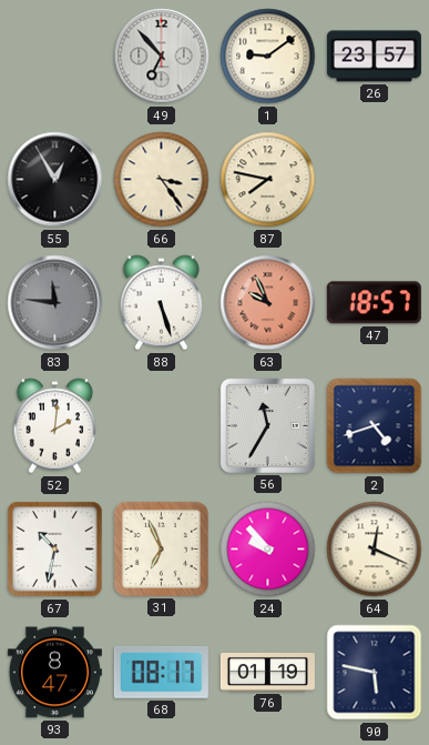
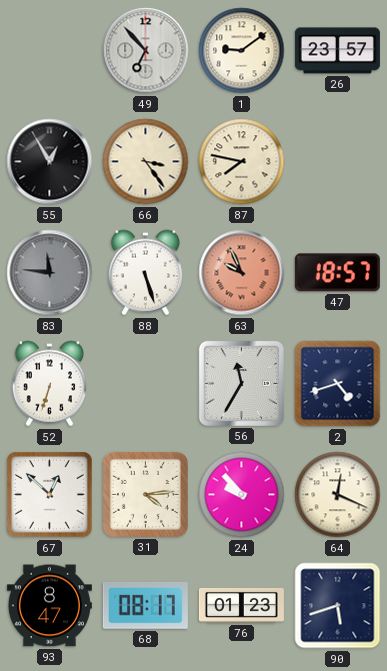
52: 2:01 -> 6:33 (49, 384)
67: 10:32 -> 12:52 (50, 495)
31: 6:56 -> 4:14 (145, 494)
76: 01:19 -> 01:23 (241, 605)
90: 5:47 -> 5:42 (338, 606)
